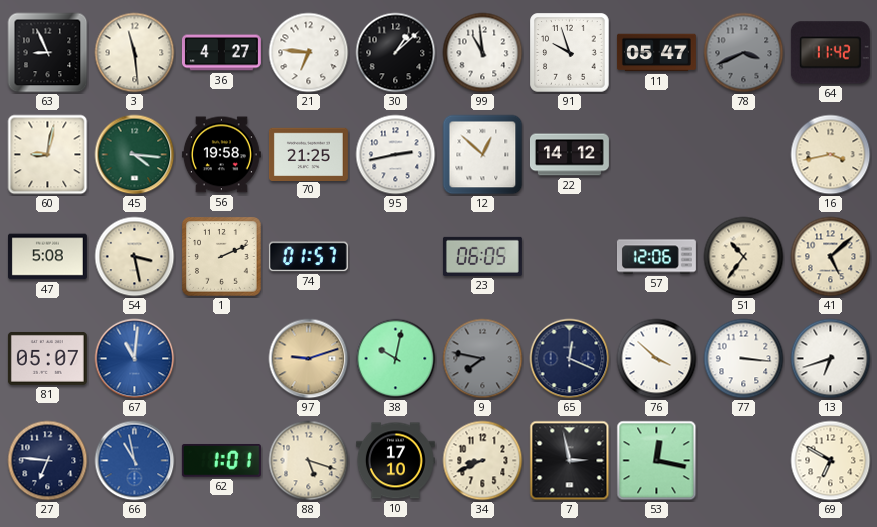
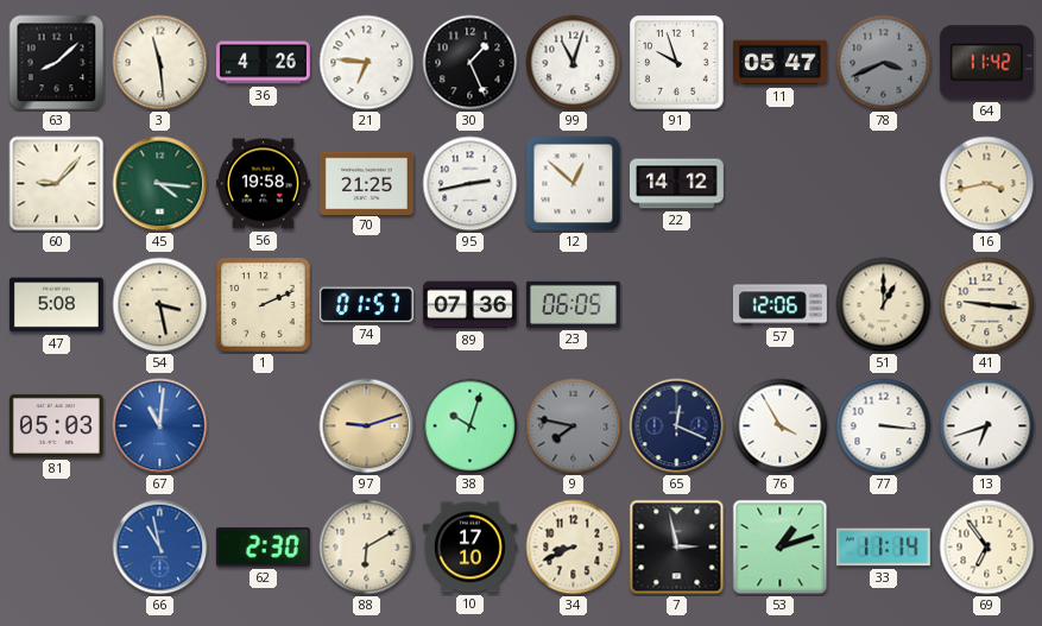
63: 8:56 -> 8:08 (57, 63)
36: 4:27 -> 4:26 (263, 63)
30: 1:08 -> 1:26 (471, 63)
99: 10:59 -> 11:03 (574, 63)
60: 9:02 -> 9:07 (57, 184)
89: none -> 07:36 (469, 305)
51: 10:36 -> 1:00 (884, 305)
41: 5:08 -> 9:16 (987, 305)
81: 05:07 -> 05:03 (56, 425)
38: 10:02 -> 10:03 (471, 426)
76: 3:52 -> 3:55 (781, 426)
27: 6:46 -> none (48, 461)
62: 1:01 -> 2:30 (263, 548)
88: 5:18 -> 6:10 (367, 548)
53: 12:17 -> 1:12 (781, 548)
33: none -> 11:14 (883, 548)
69: 6:50 -> 6:54 (987, 548)
